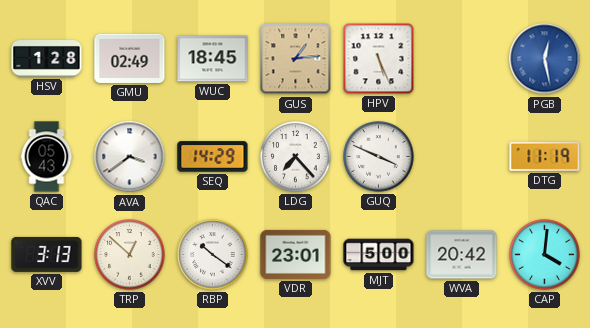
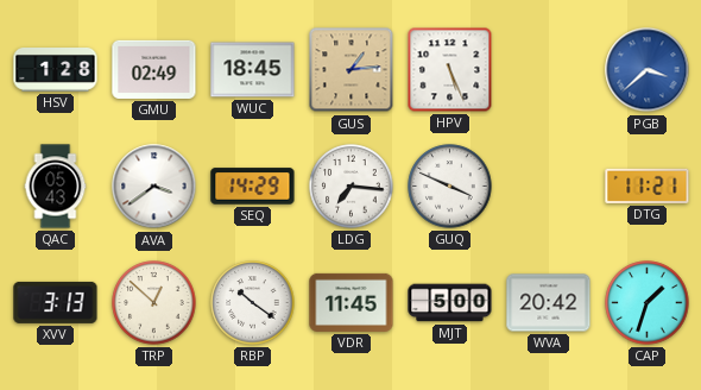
PGB: 12:28 -> 3:38 (648, 70)
LDG: 7:23 -> 7:16 (352, 187)
DTG: 11:19 -> 11:21 (648, 185)
VDR: 23:01 -> 11:45 (352, 302)
CAP: 4:01 -> 1:33 (648, 303)
